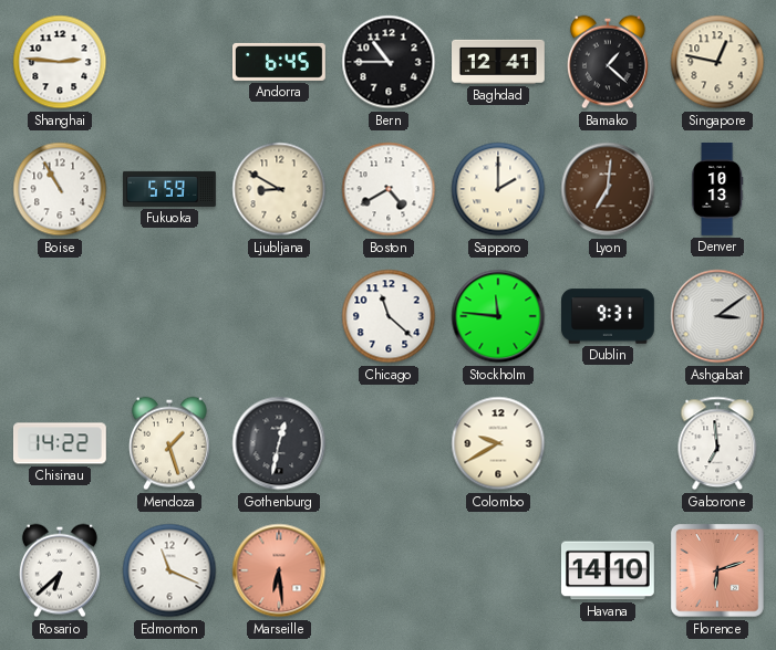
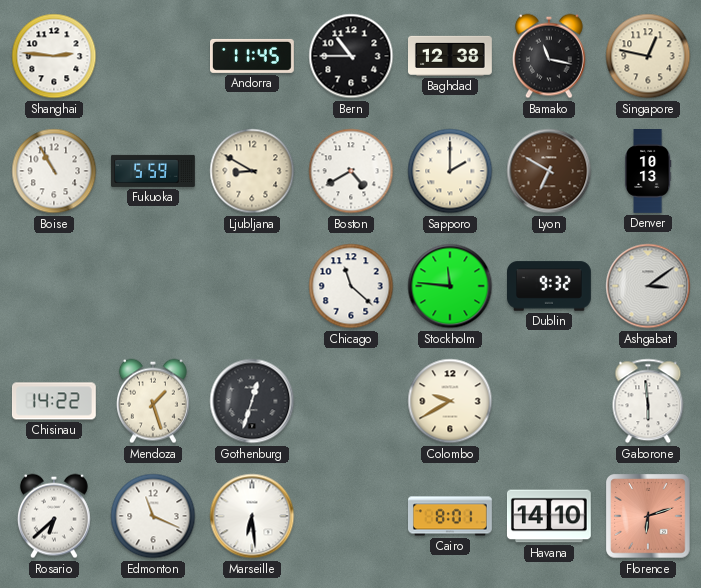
Andorra: 6:45 -> 11:45 (253, 56)
Baghdad: 12:41 -> 12:38 (451, 56)
Bamako: 1:22 -> 11:17 (549, 56)
Lyon: 7:01 -> 6:50 (549, 171)
Dublin: 9:31 -> 9:32 (550, 286)
Gothenburg: 12:32 -> 12:33 (252, 401)
Gaborone: 6:59 -> 5:59 (648, 401)
Marseille dial: salmon -> white (252, 516)
Cairo: none -> 8:01 (451, 516)
